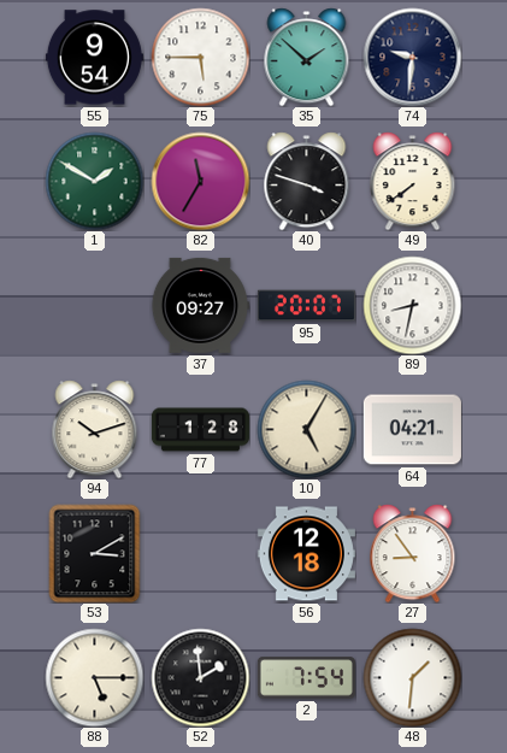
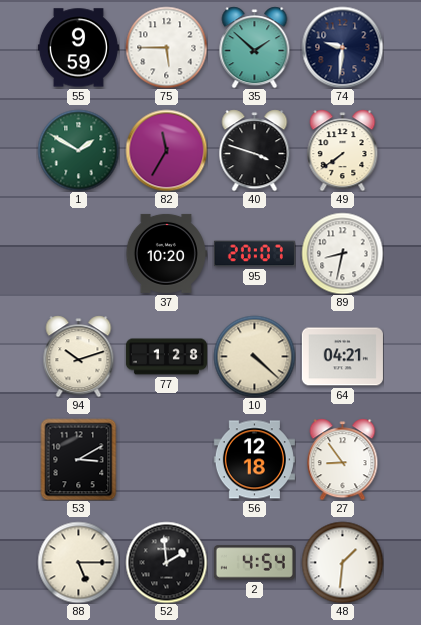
55: 9:54 -> 9:59 (78, 48)
37: 09:27 -> 10:20 (166, 253)
10: 5:05 -> 4:22 (254, 356)
2: 7:54 -> 4:54 (254, 563)
